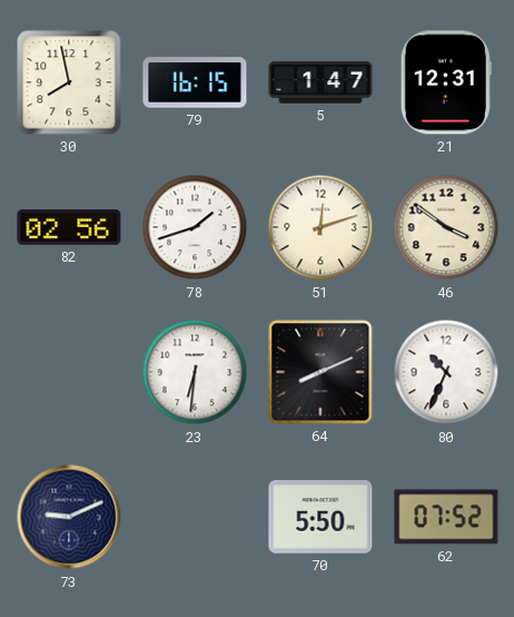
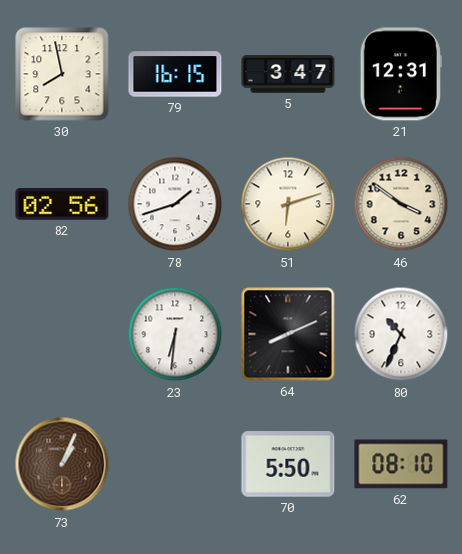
5: 1:47 -> 3:47 (288, 74)
51: 12:12 -> 6:12 (288, 204)
73: 9:11 -> 1:04 (62, 464)
73 dial: navy -> brown (62, 464)
62: 07:52 -> 08:10 (401, 464)
